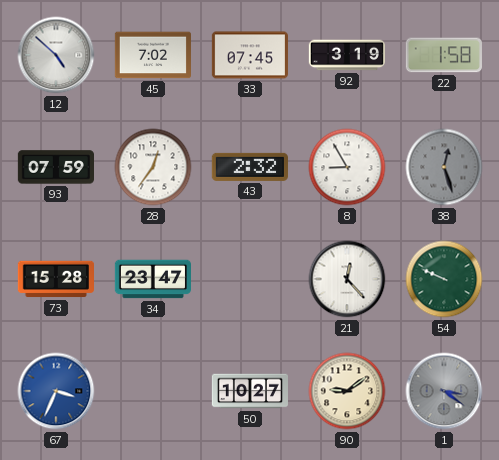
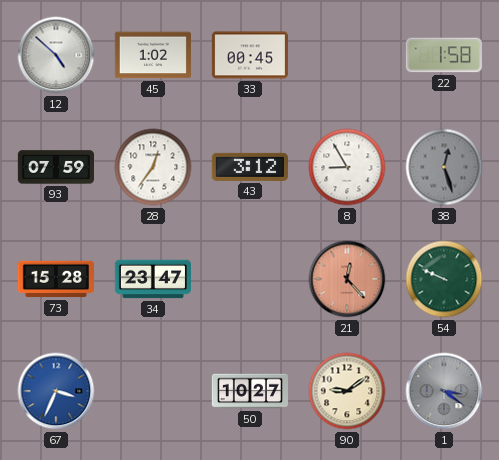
45: 7:02 -> 1:02 (152, 55)
33: 07:45 -> 00:45 (250, 55)
92: 3:19 -> none (346, 55)
43: 2:32 -> 3:12 (250, 167)
21 dial: white -> salmon (347, 279)
